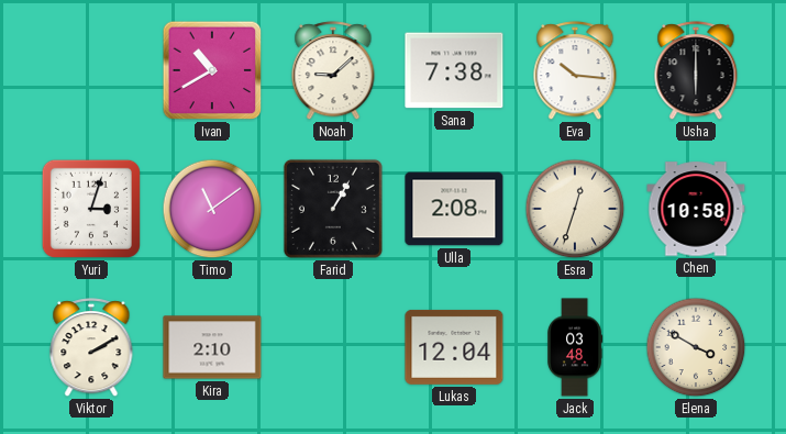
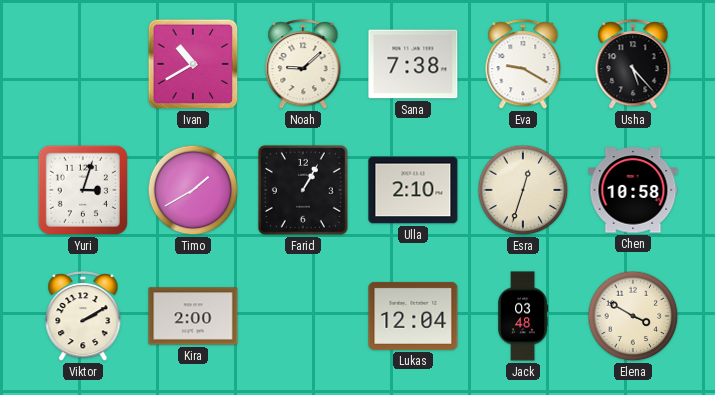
Eva: 10:16 -> 9:20 (523, 65)
Usha: 6:00 -> 5:23 (633, 65)
Timo: 11:09 -> 1:40 (193, 190)
Ulla: 2:08 -> 2:10 (413, 190)
Kira: 2:10 -> 2:00 (193, 316)
